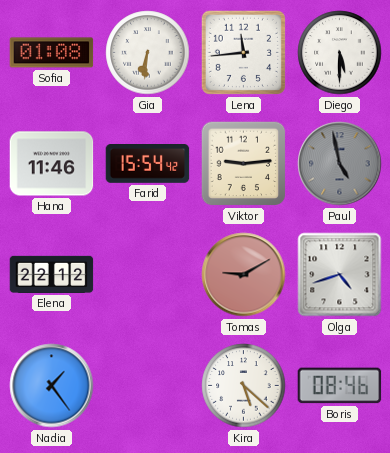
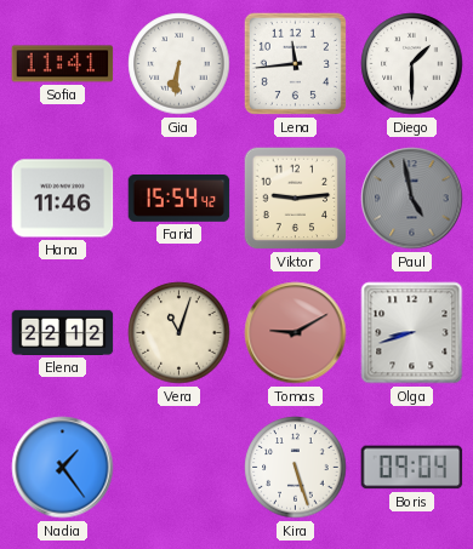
Sofia: 01:08 -> 11:41 (63, 64)
Diego: 5:30 -> 1:30 (412, 64)
Vera: none -> 11:03 (179, 333)
Olga: 4:42 -> 8:42 (412, 333)
Kira: 5:22 -> 5:27 (296, 468)
Boris: 08:46 -> 09:04 (412, 468)
